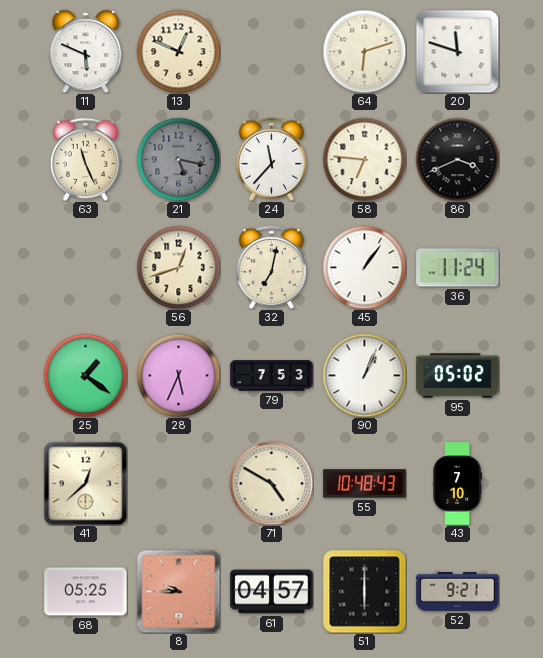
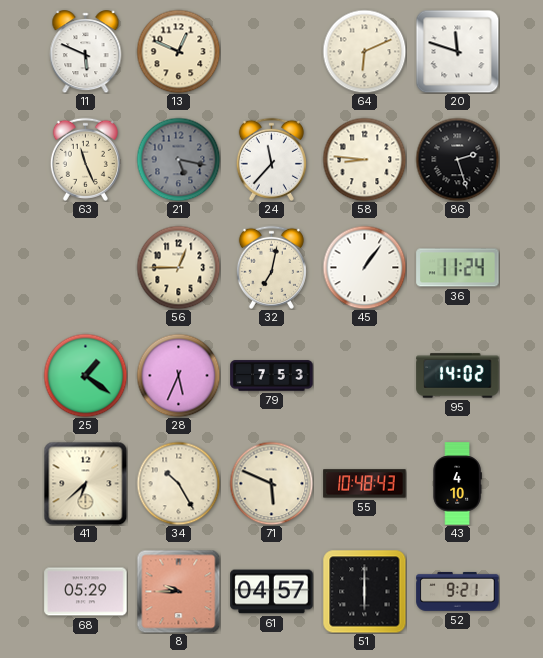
64: 6:12 -> 6:11 (364, 51)
58: 6:46 -> 8:46 (364, 159)
86: 3:41 -> 2:27 (457, 159)
56: 12:42 -> 12:45 (178, 267)
90: 1:04 -> none (364, 375)
95: 05:02 -> 14:02 (458, 376)
41: 12:38 -> 6:38 (85, 483)
34: none -> 10:25 (178, 483)
71: 4:50 -> 5:49 (271, 483)
43: 7:10 -> 4:10 (457, 484)
68: 05:25 -> 05:29 (86, 592)
